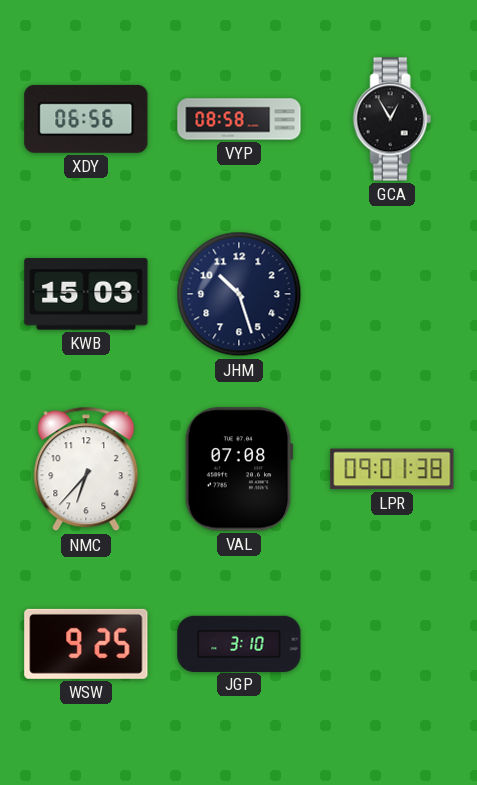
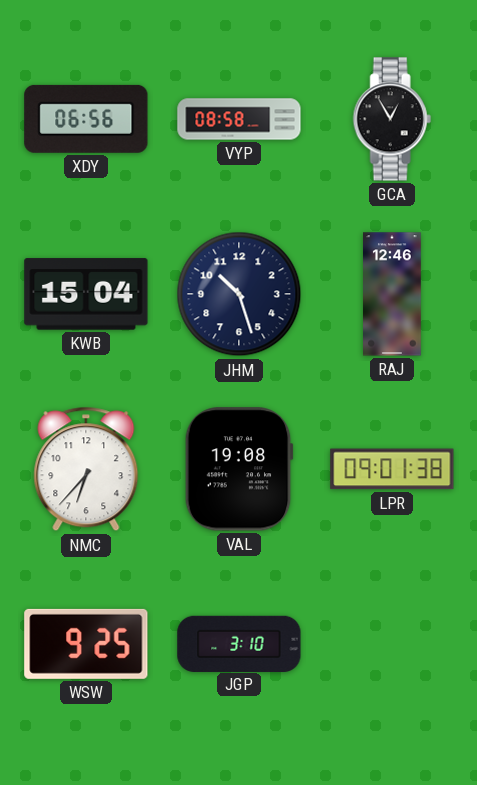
KWB: 15:03 -> 15:04 (86, 294)
RAJ: none -> 12:46 (393, 294)
VAL: 07:08 -> 19:08 (239, 469)
